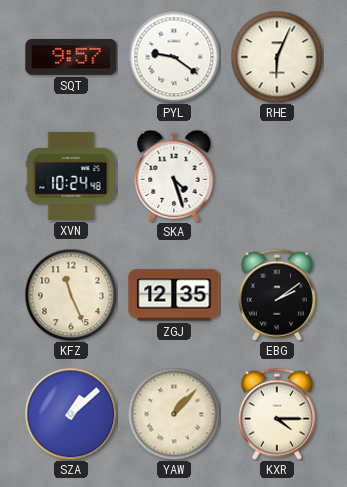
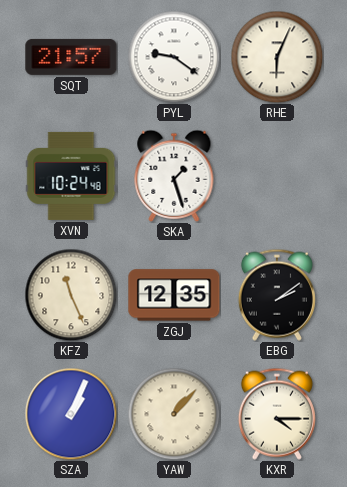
SQT: 9:57 -> 21:57 (71, 57)
SKA: 4:27 -> 1:27 (174, 176)
SZA: 1:08 -> 1:04 (71, 414)
